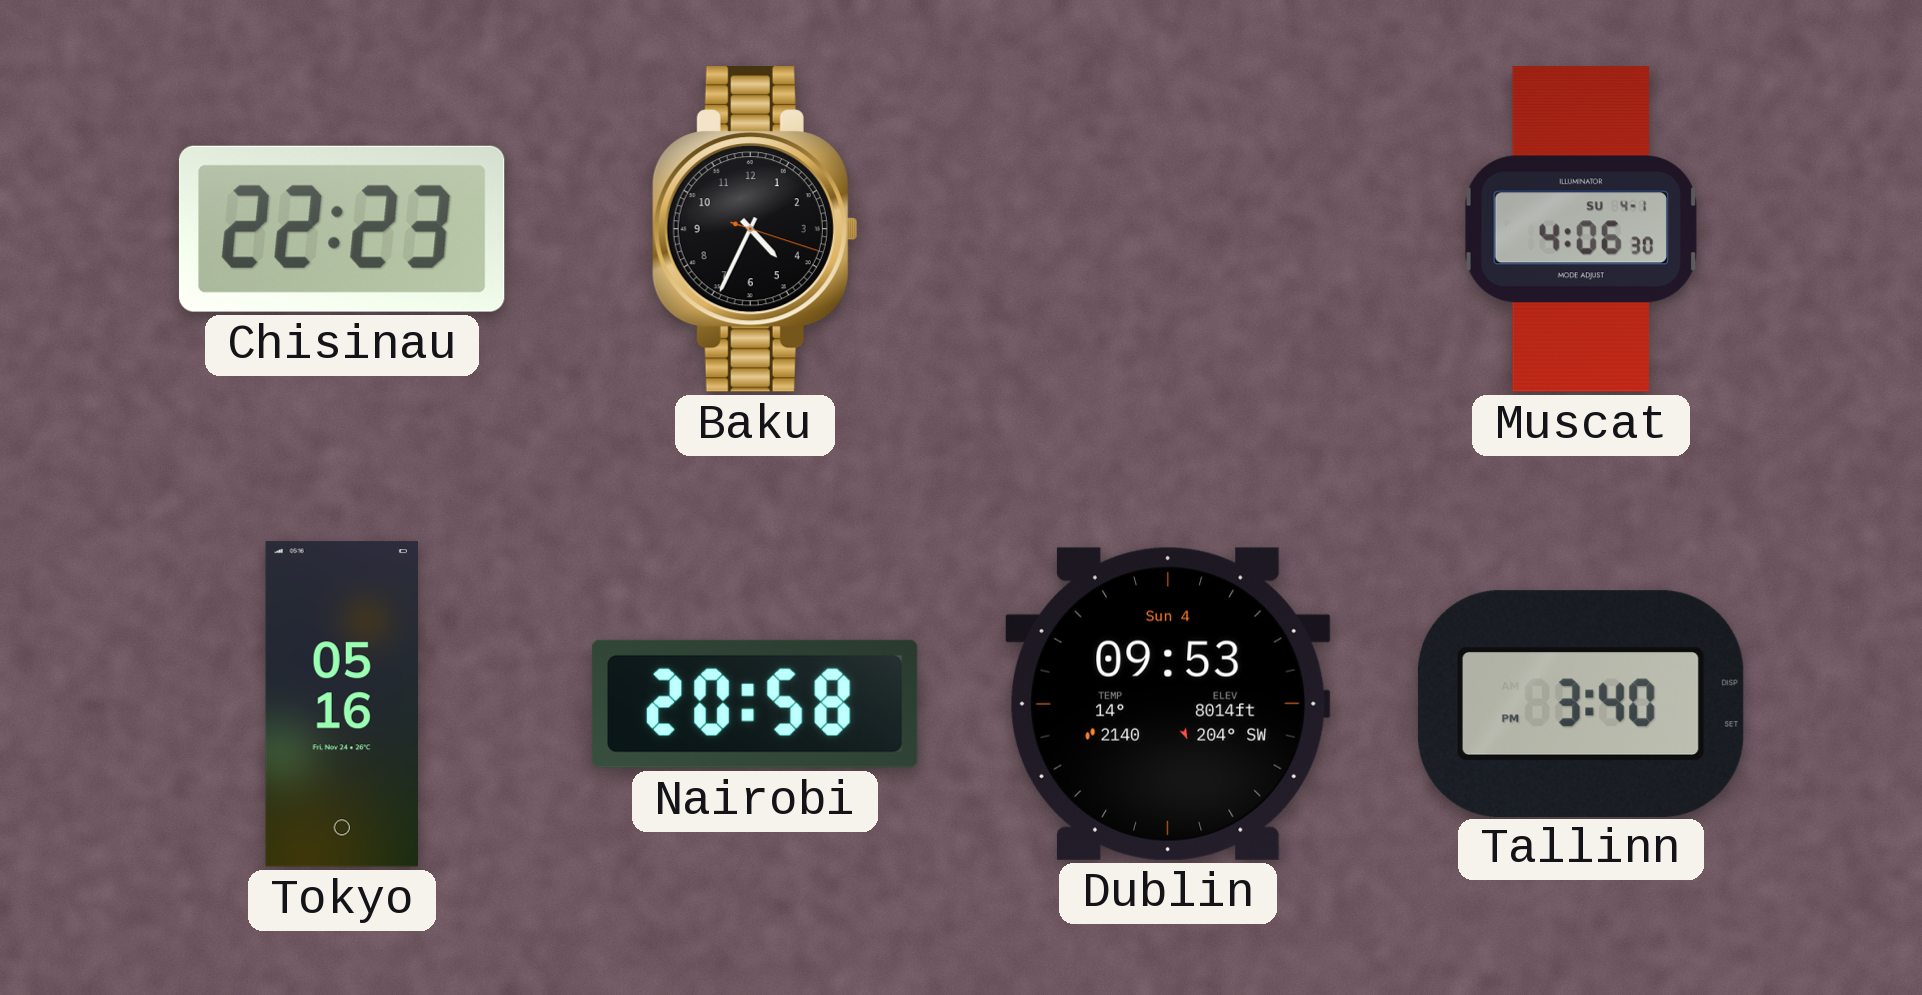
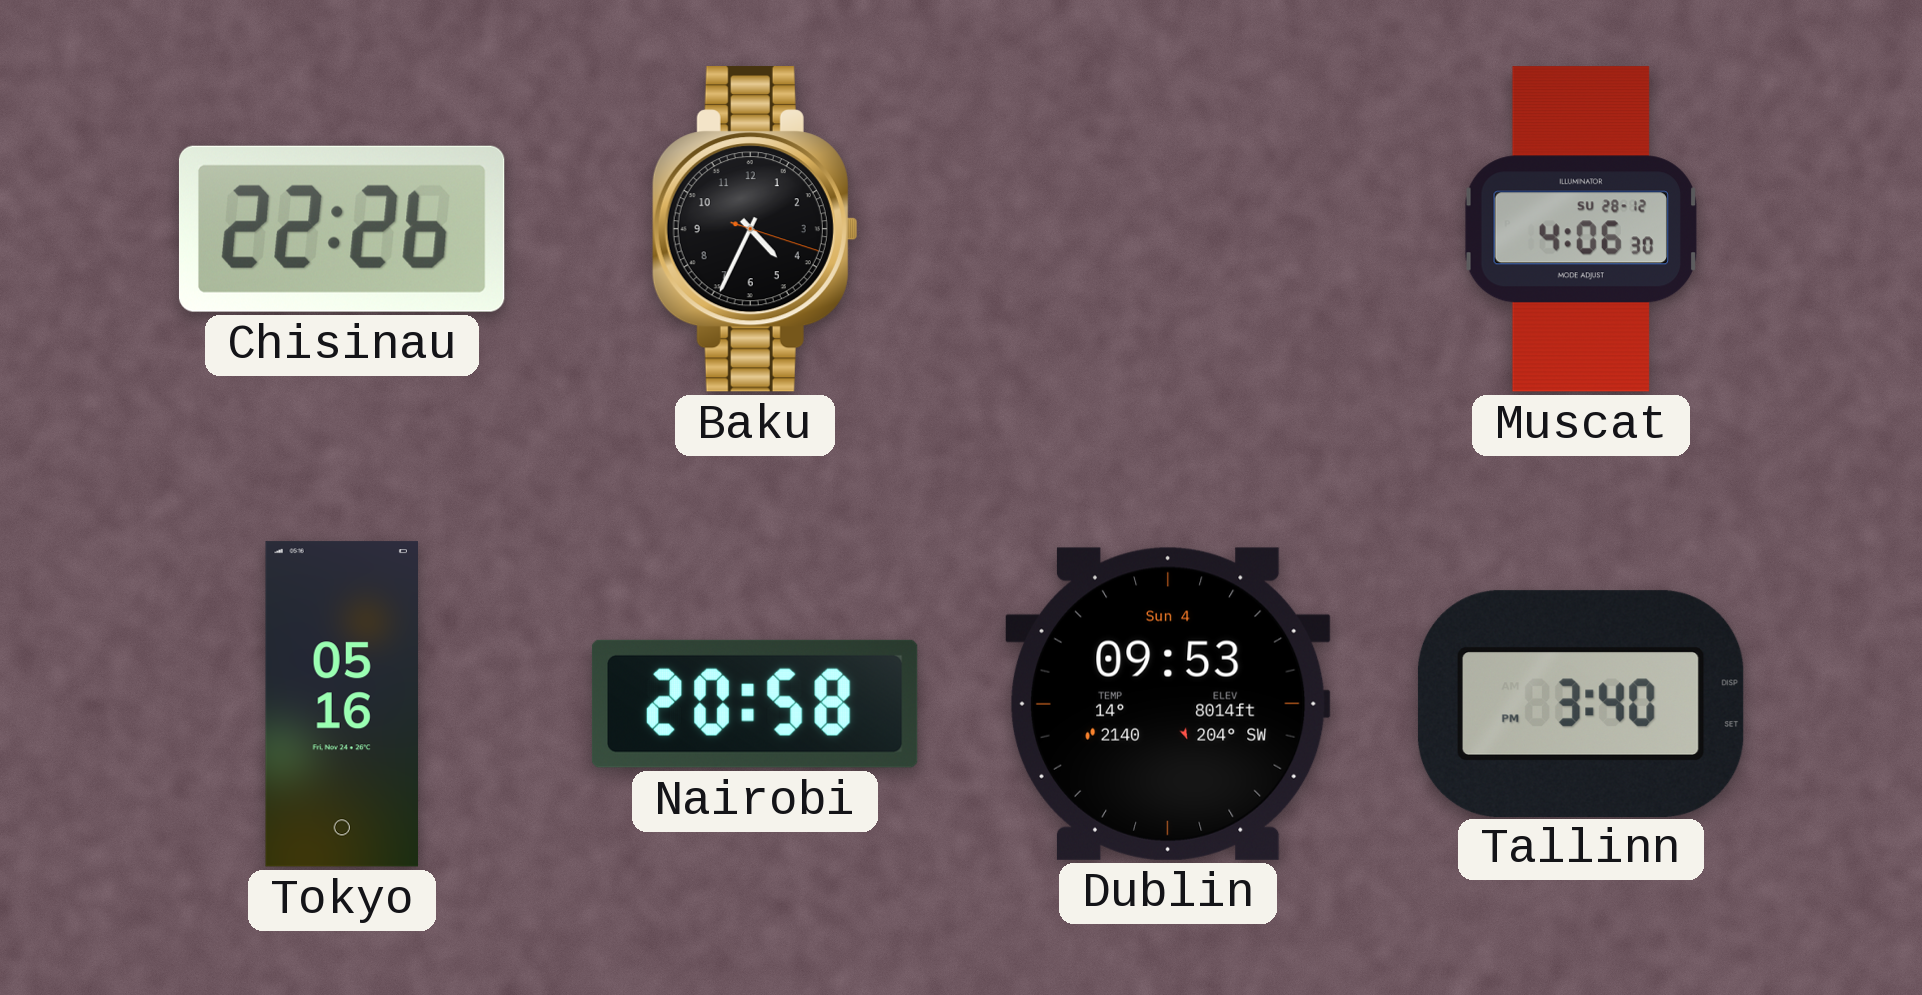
Chisinau: 22:23 -> 22:26 (342, 229)
Muscat date: SU 4-1 -> SU 28-12 (1580, 229)
